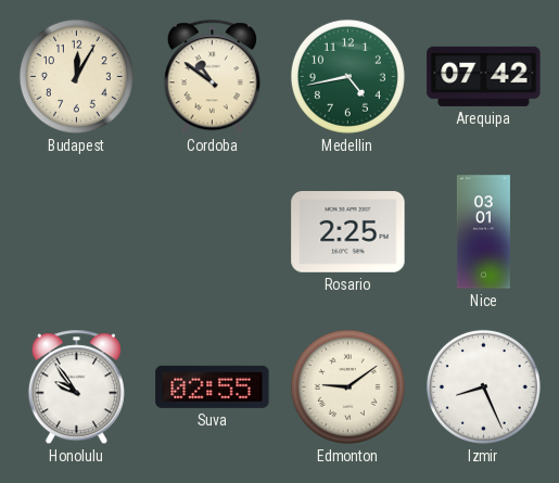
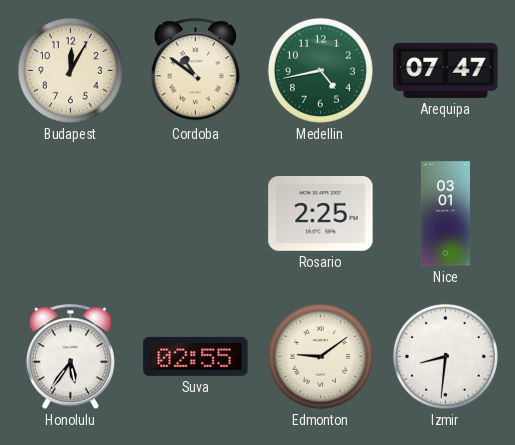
Arequipa: 07:42 -> 07:47 (446, 70)
Honolulu: 9:54 -> 5:36 (70, 357)
Izmir: 8:26 -> 8:31 (445, 356)
